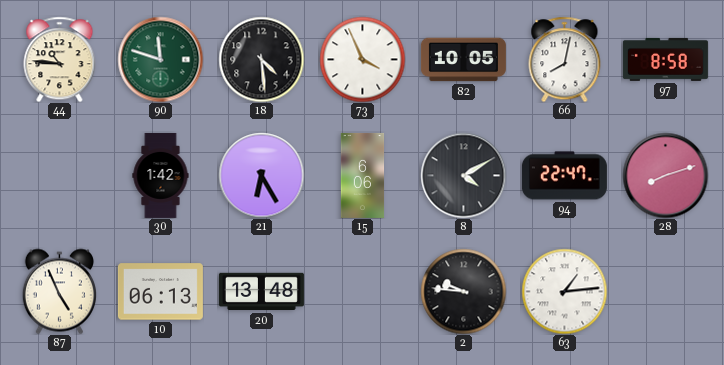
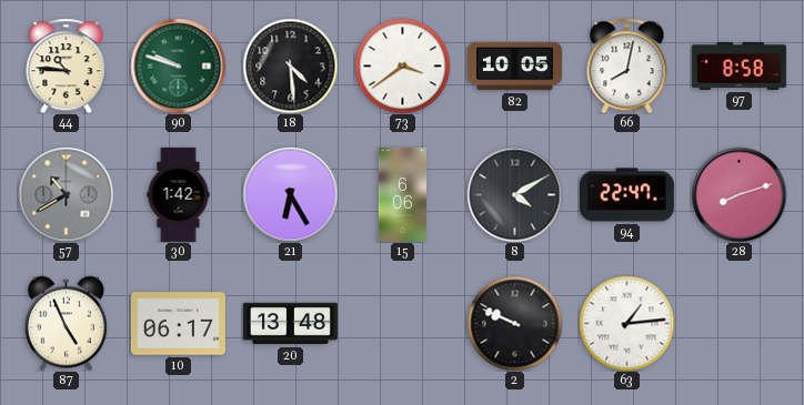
90: 11:48 -> 9:48 (178, 65)
73: 3:56 -> 3:39 (402, 65)
57: none -> 10:40 (66, 194)
10: 06:13 -> 06:17 (178, 324)
2: 9:46 -> 9:49 (514, 323)
